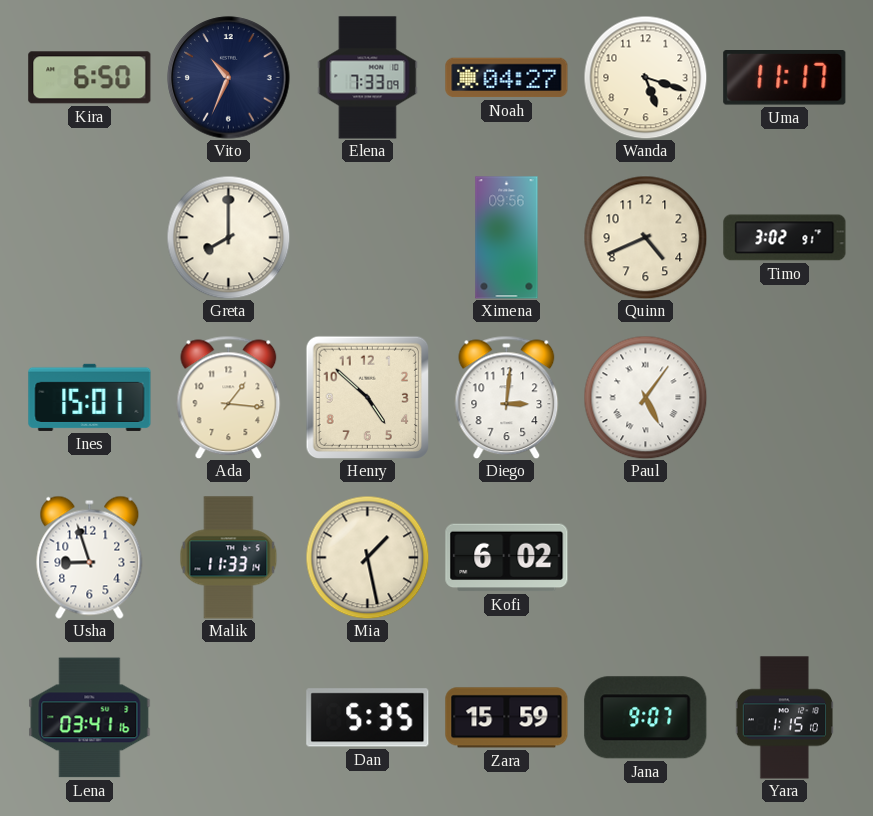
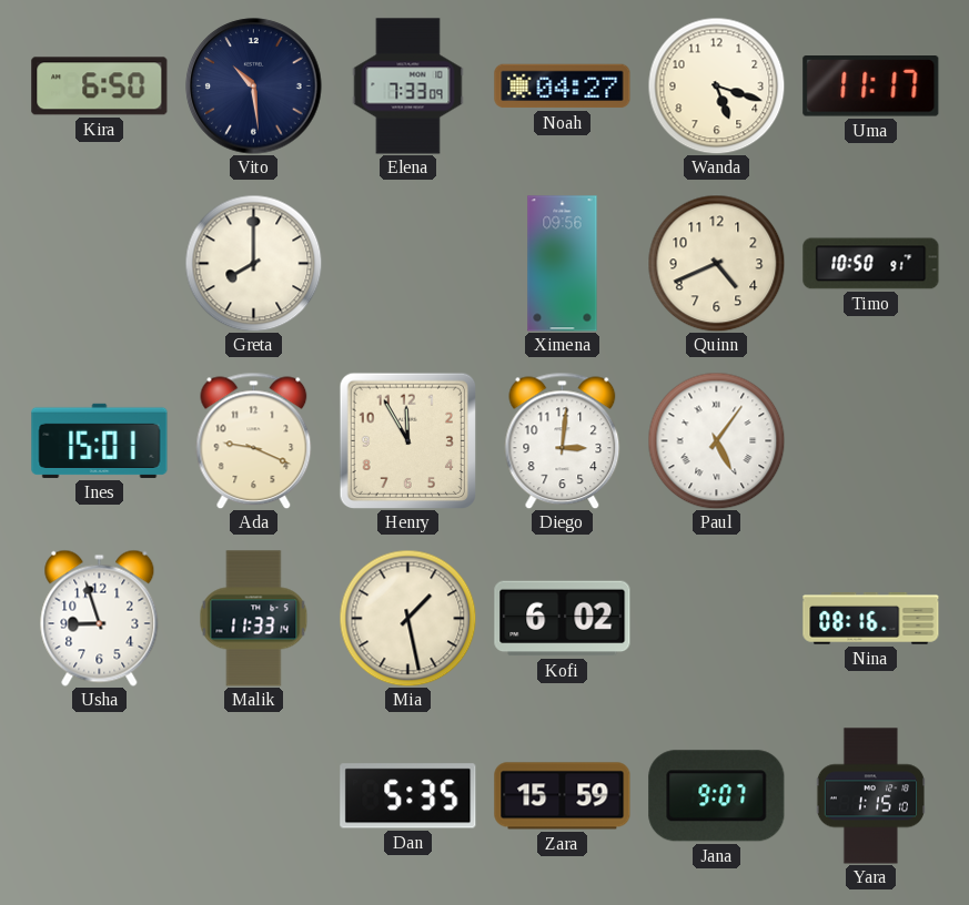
Vito: 10:34 -> 10:29 (254, 87)
Timo: 3:02 -> 10:50 (871, 264)
Ada: 1:16 -> 9:19 (254, 440)
Henry: 4:52 -> 11:55 (407, 440)
Nina: none -> 08:16 (871, 619)
Lena: 03:41 -> none (90, 718)
